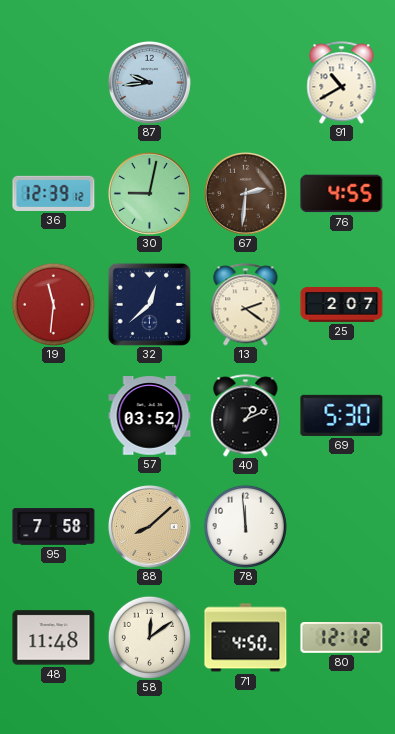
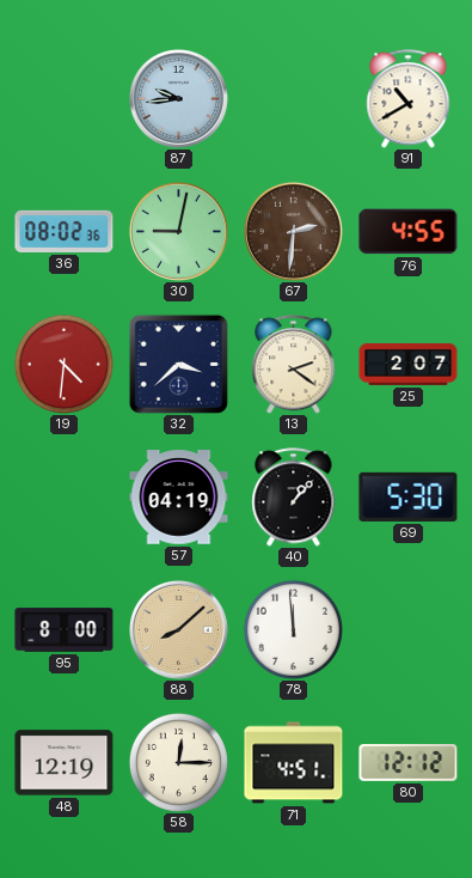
36: 12:39 -> 08:02 (65, 231)
19: 11:31 -> 4:31 (63, 364)
32: 12:38 -> 3:38 (178, 364)
57: 03:52 -> 04:19 (179, 498)
40: 1:11 -> 1:07 (294, 498)
95: 7:58 -> 8:00 (65, 630)
48: 11:48 -> 12:19 (65, 763)
58: 12:09 -> 12:15 (178, 762)
71: 4:50 -> 4:51 (294, 763)
